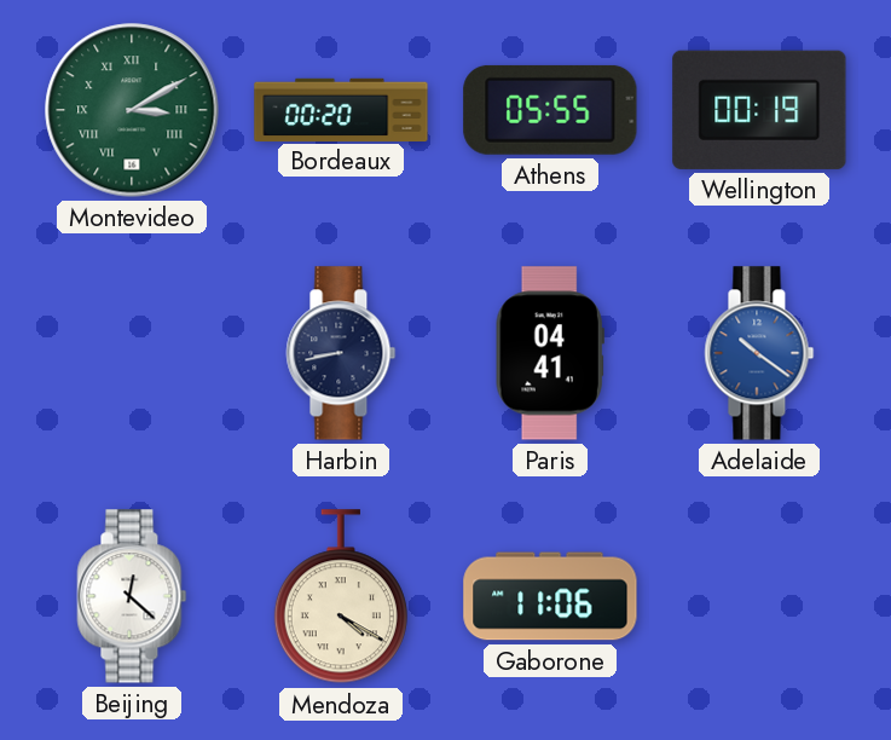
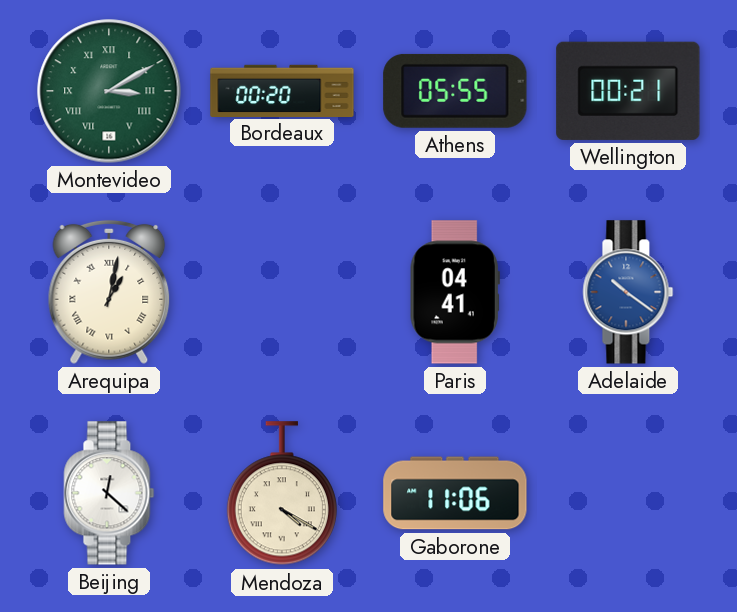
Wellington: 00:19 -> 00:21 (628, 91)
Arequipa: none -> 1:02 (109, 292)
Harbin: 8:43 -> none (341, 353)
